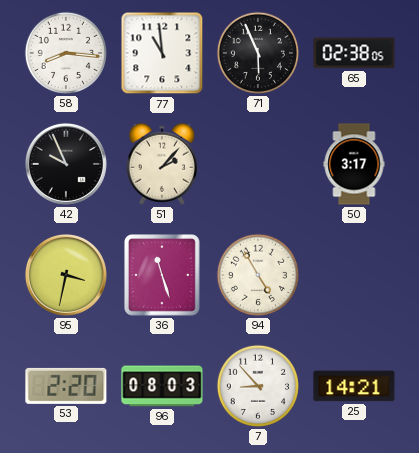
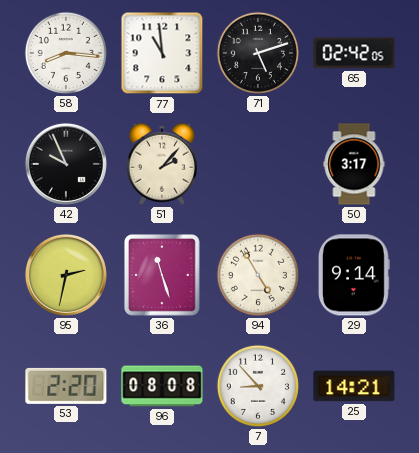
71: 5:56 -> 5:12 (258, 53)
65: 02:38 -> 02:42 (354, 53)
95: 3:32 -> 2:32 (66, 275)
29: none -> 9:14 (354, 275)
96: 08:03 -> 08:08 (162, 386)
